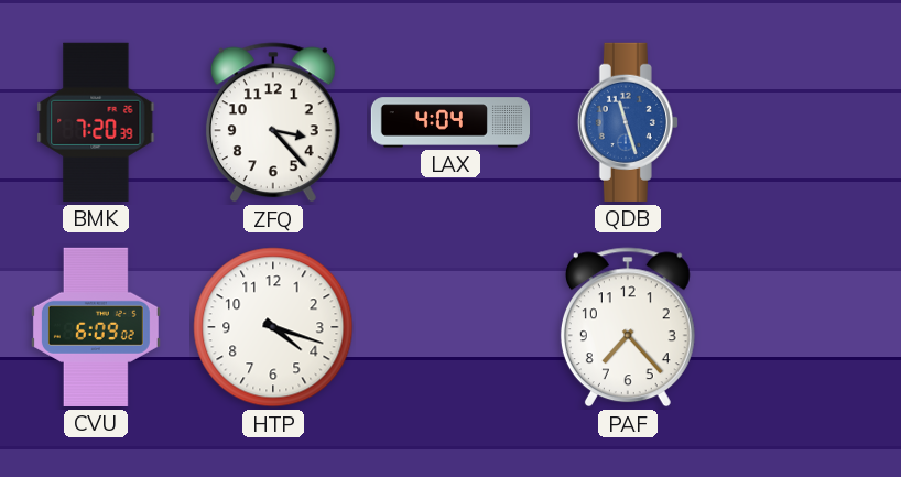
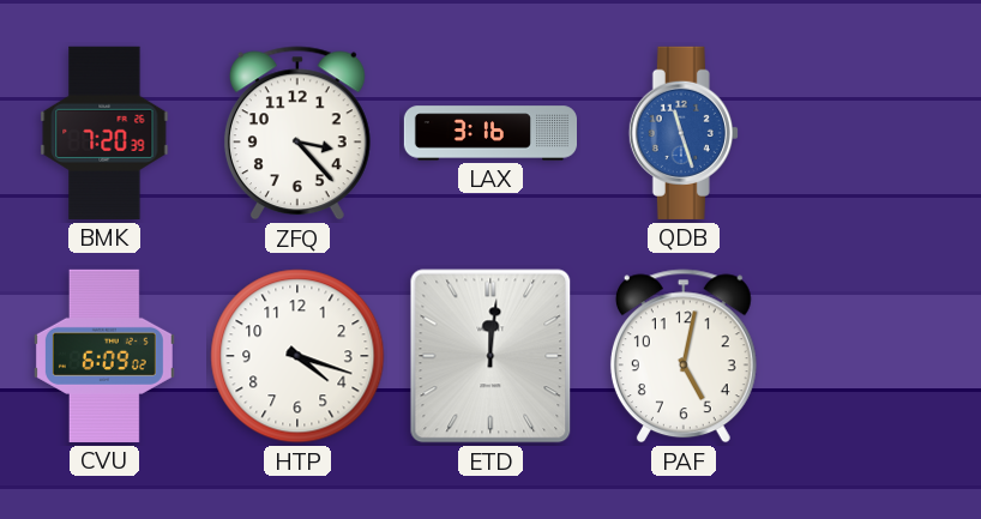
LAX: 4:04 -> 3:16 (489, 133)
ETD: none -> 12:01 (490, 356)
PAF: 7:23 -> 5:02 (684, 356)
